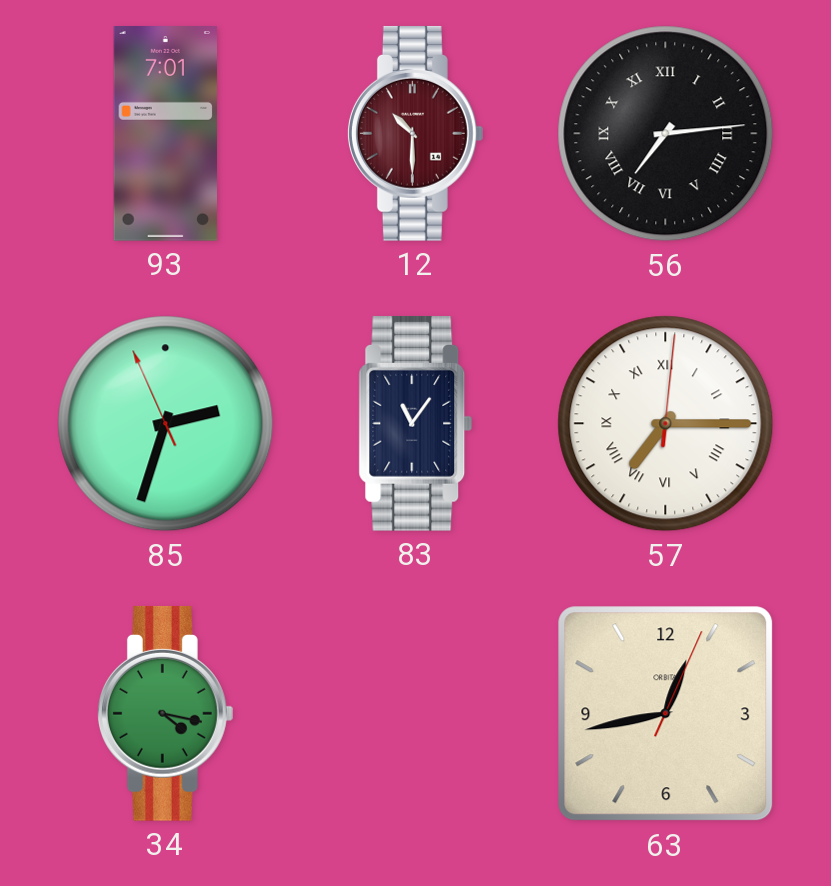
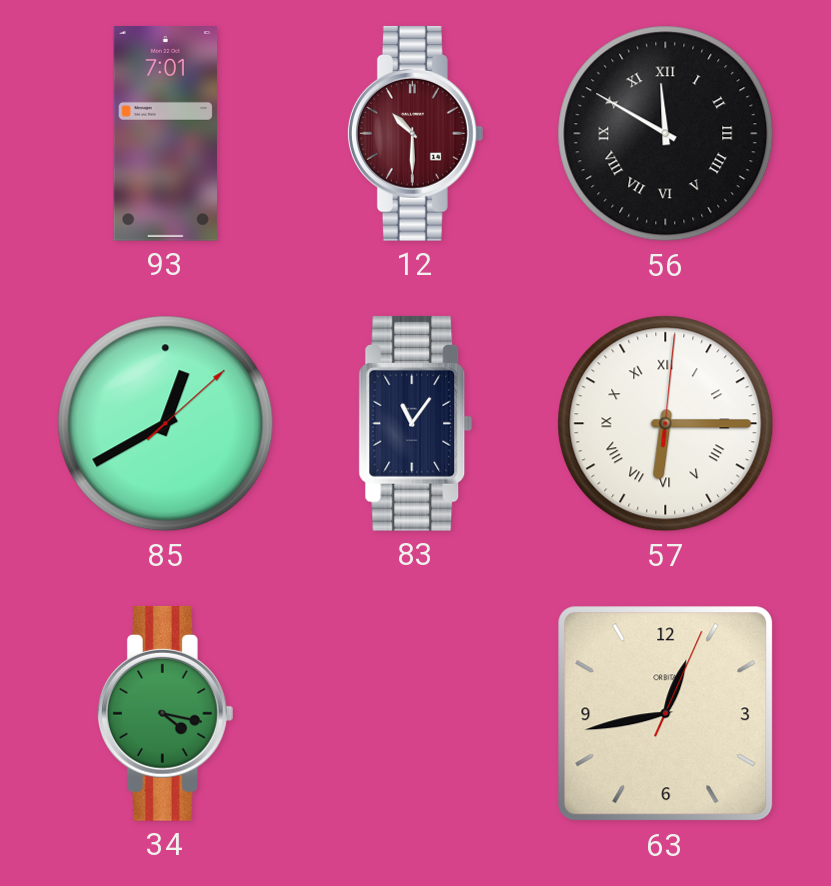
56: 7:14 -> 11:50 (666, 134)
85: 2:32 -> 12:40 (166, 424)
57: 7:15 -> 6:15 (666, 424)
